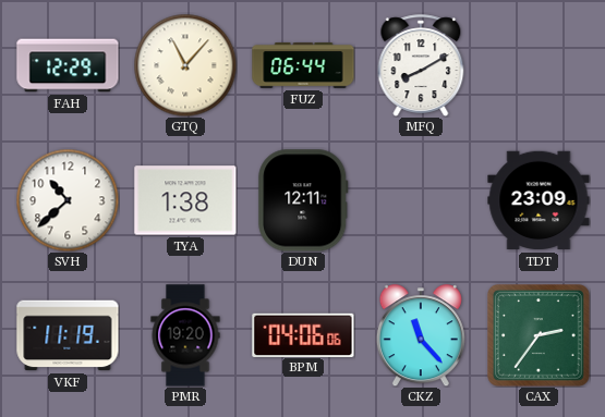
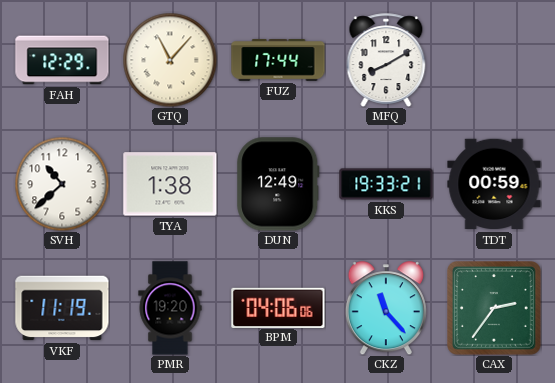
FUZ: 06:44 -> 17:44 (278, 61)
DUN: 12:11 -> 12:49 (278, 184)
KKS: none -> 19:33 (386, 184)
TDT: 23:09 -> 00:59 (494, 184)
